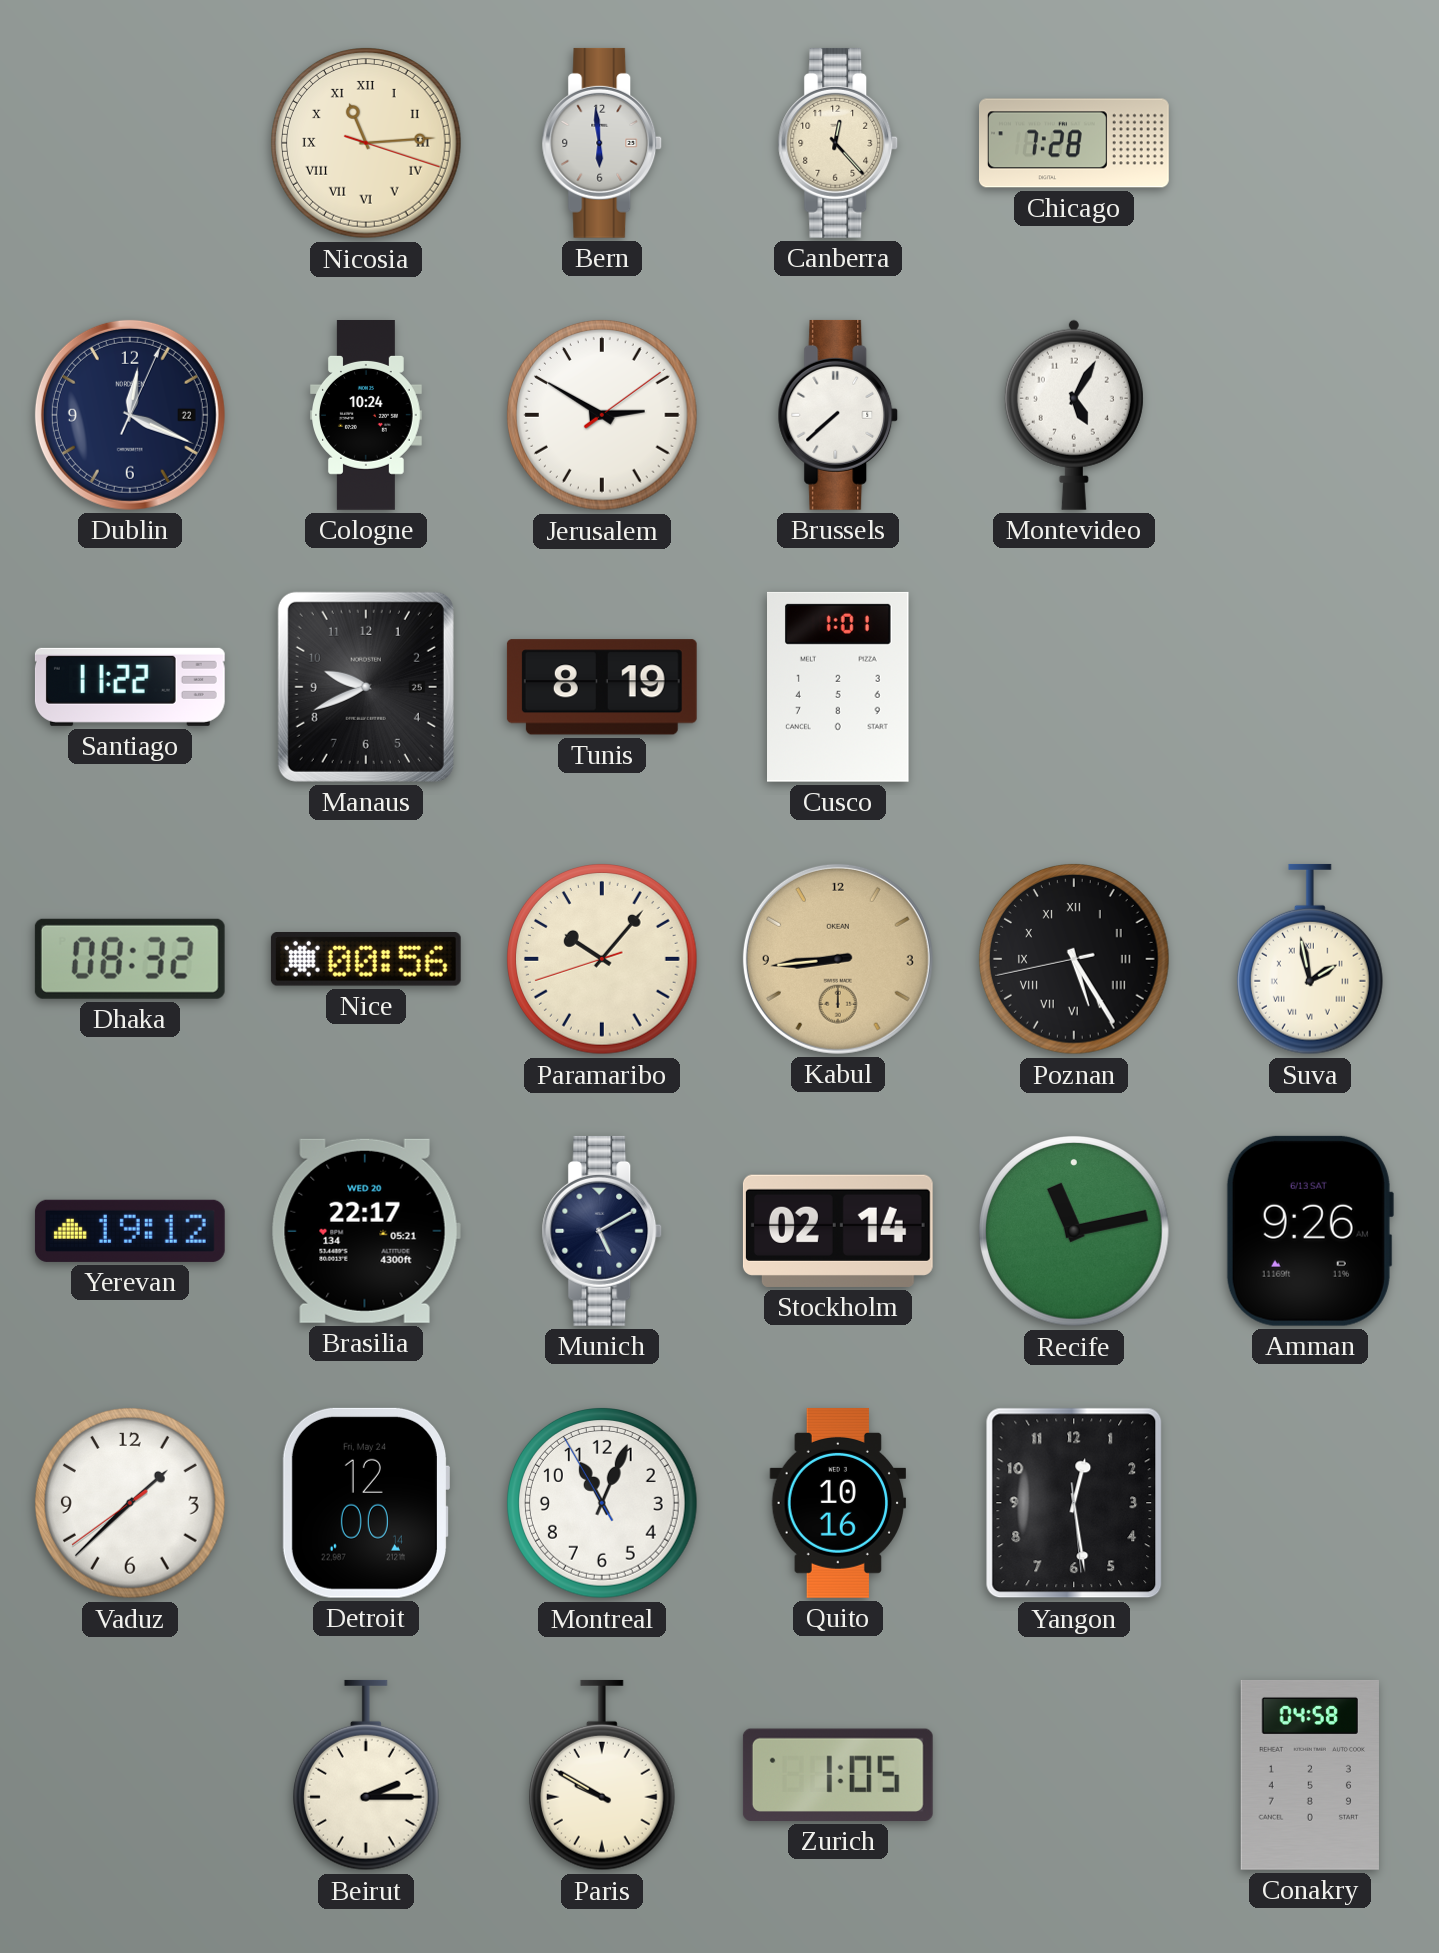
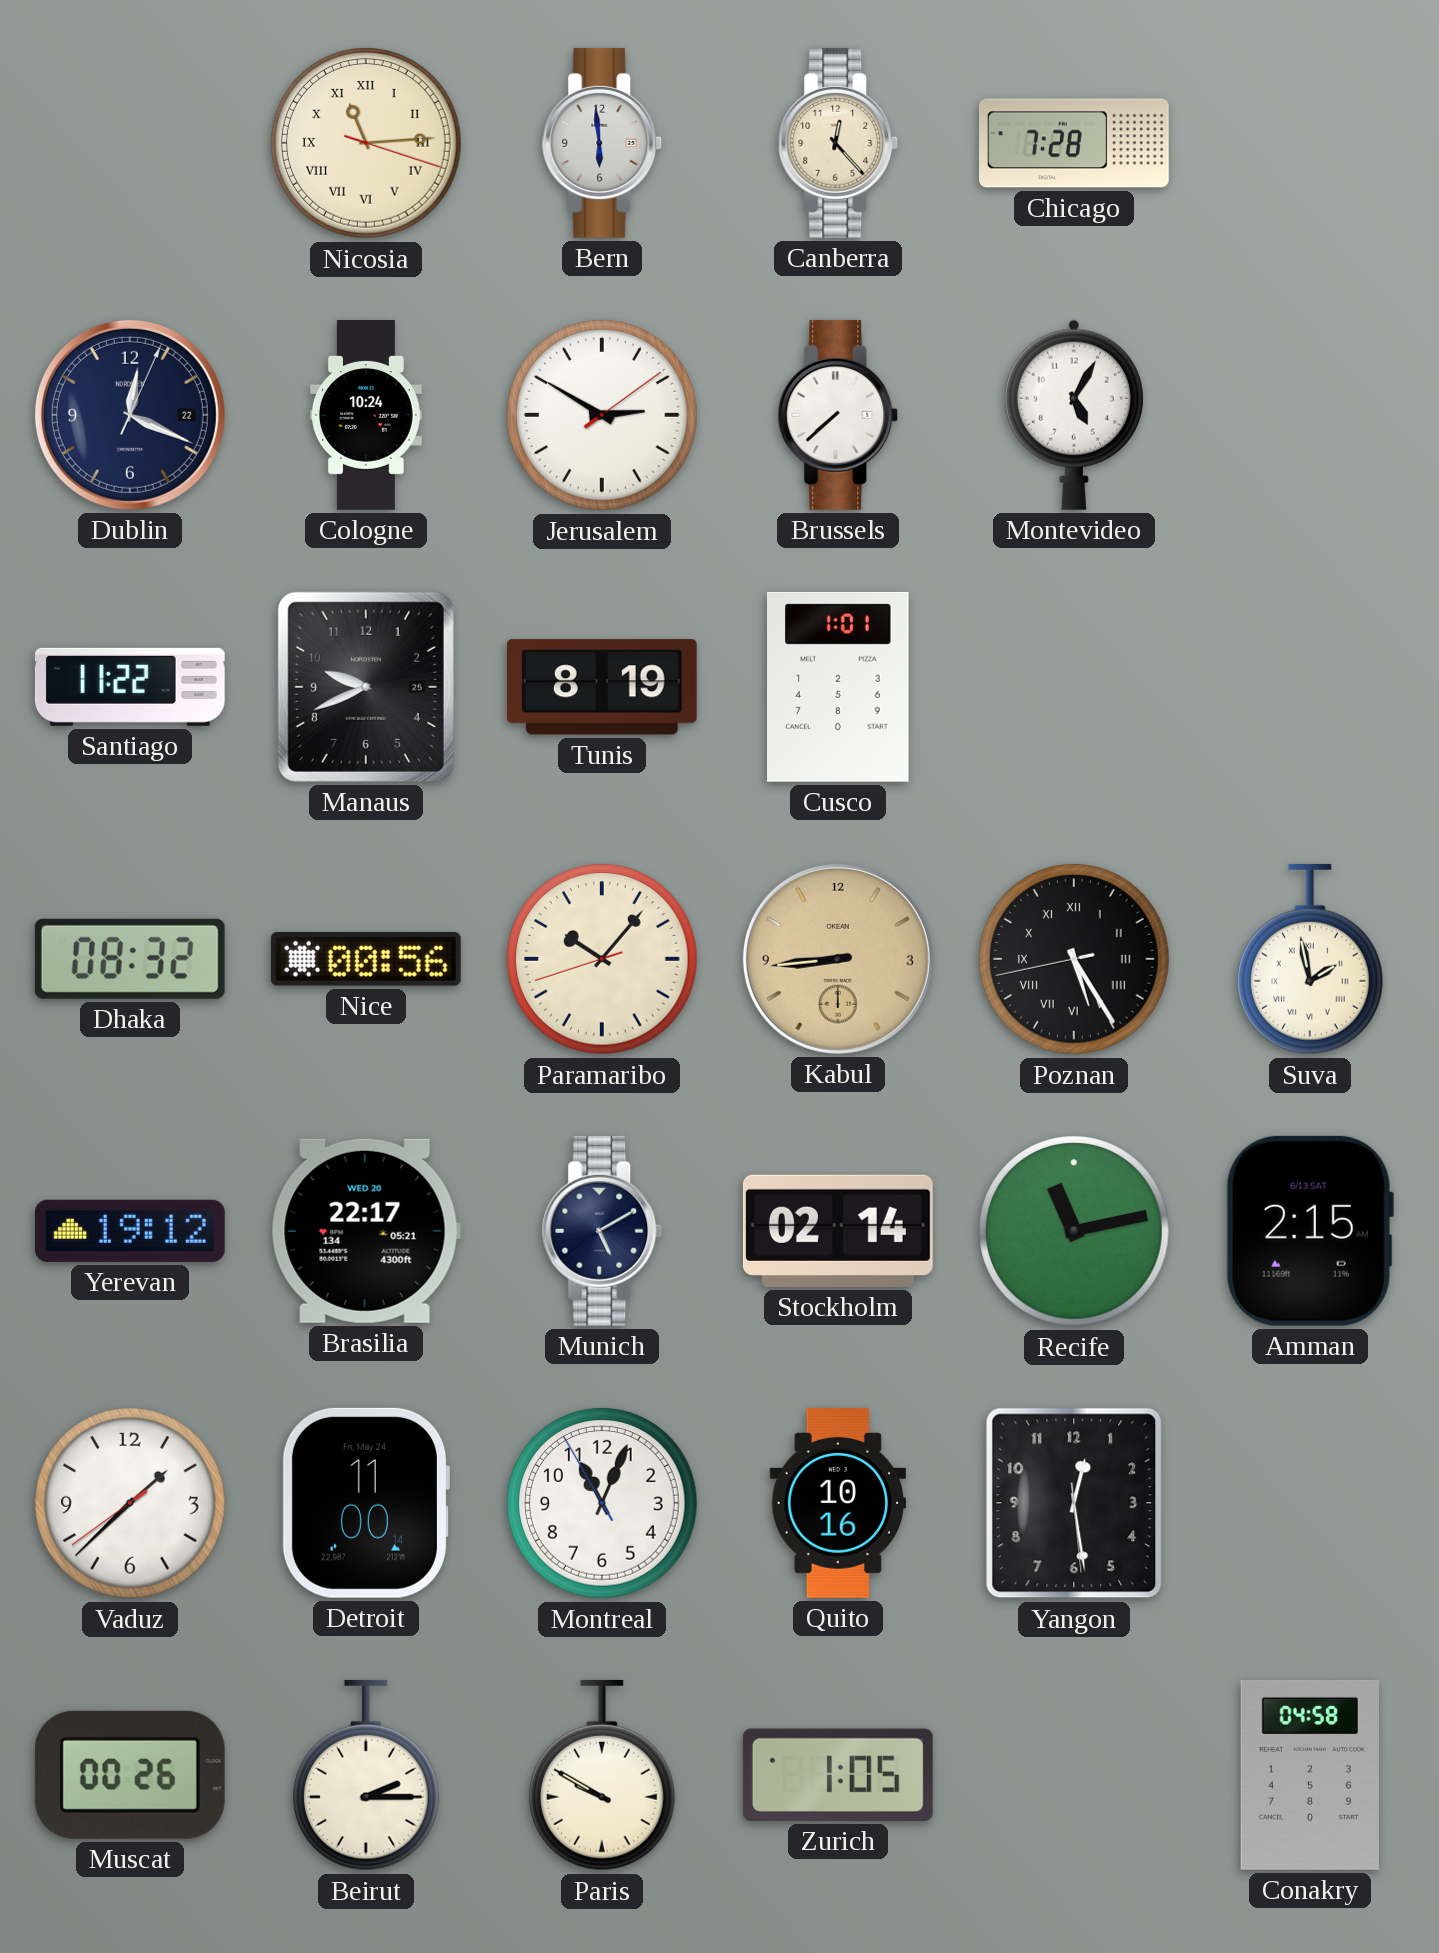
Amman: 9:26 -> 2:15 (1309, 1231)
Detroit: 12:00 -> 11:00 (365, 1503)
Muscat: none -> 00:26 (130, 1775)
